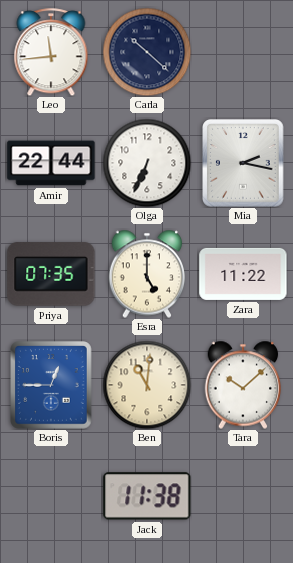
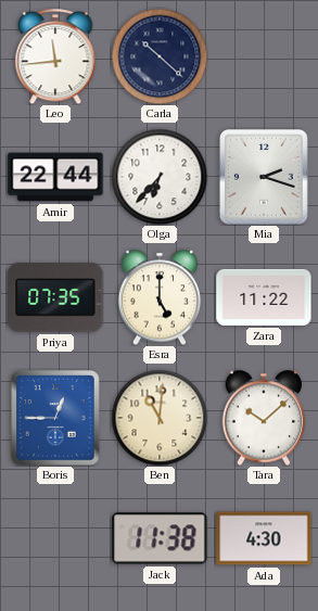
Olga: 6:34 -> 6:37 (160, 177)
Mia: 2:17 -> 2:18 (265, 177)
Ada: none -> 4:30 (264, 538)
